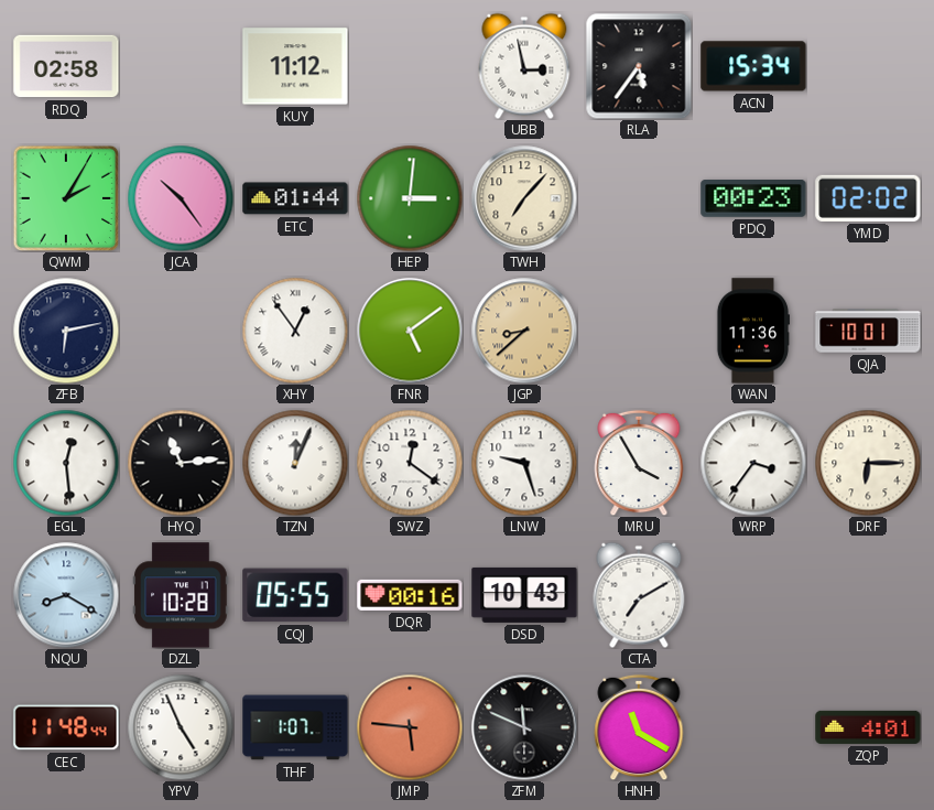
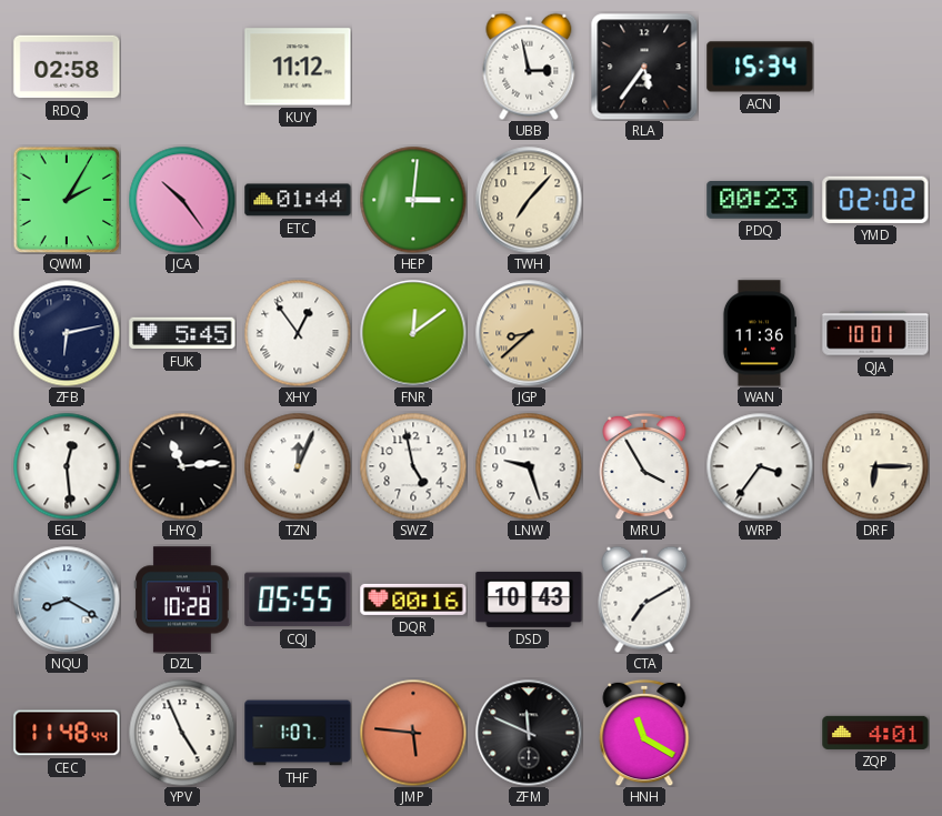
FUK: none -> 5:45 (182, 333)
FNR: 5:09 -> 12:09 (413, 333)
SWZ: 12:21 -> 4:58 (413, 466)
